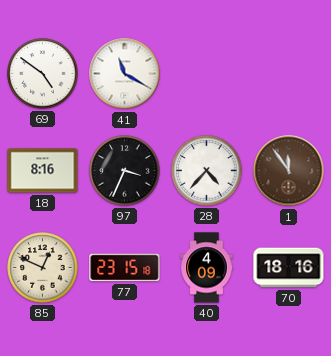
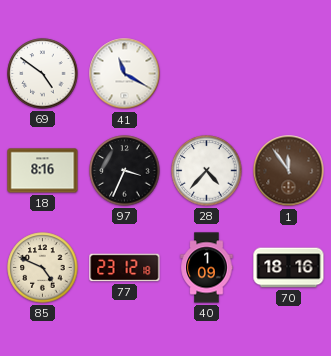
85: 12:49 -> 4:49 (43, 268)
77: 23:15 -> 23:12 (125, 268)
40: 4:09 -> 1:09 (207, 268)
